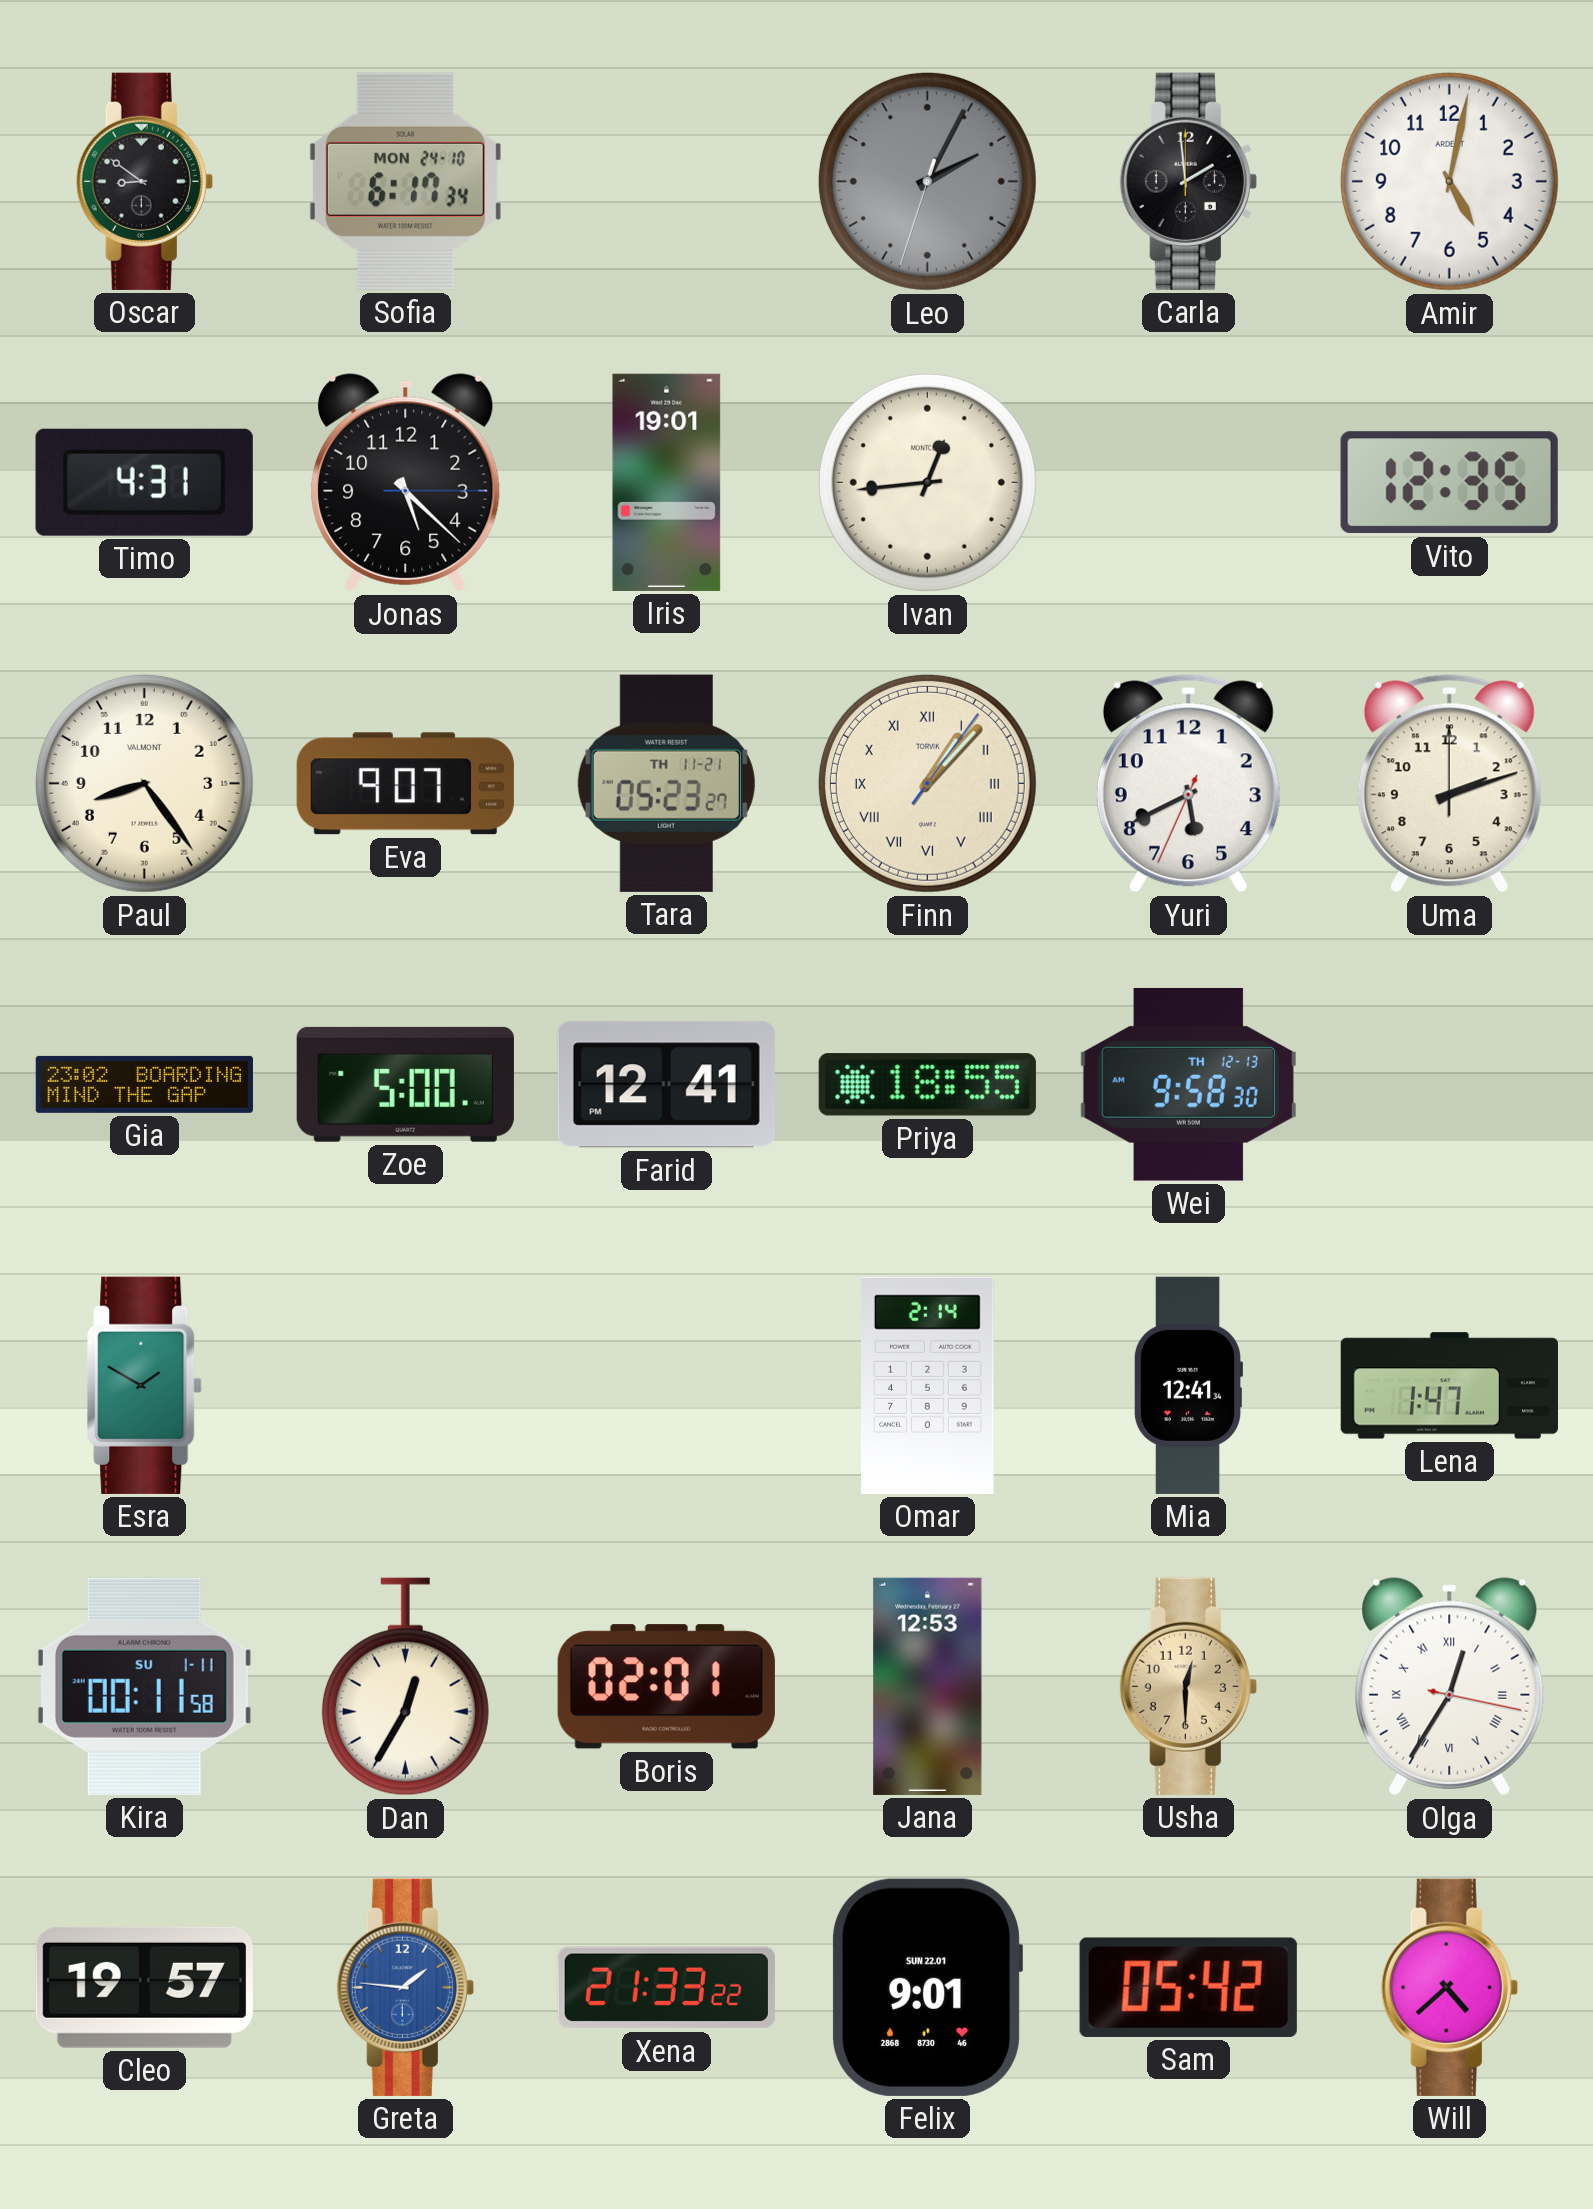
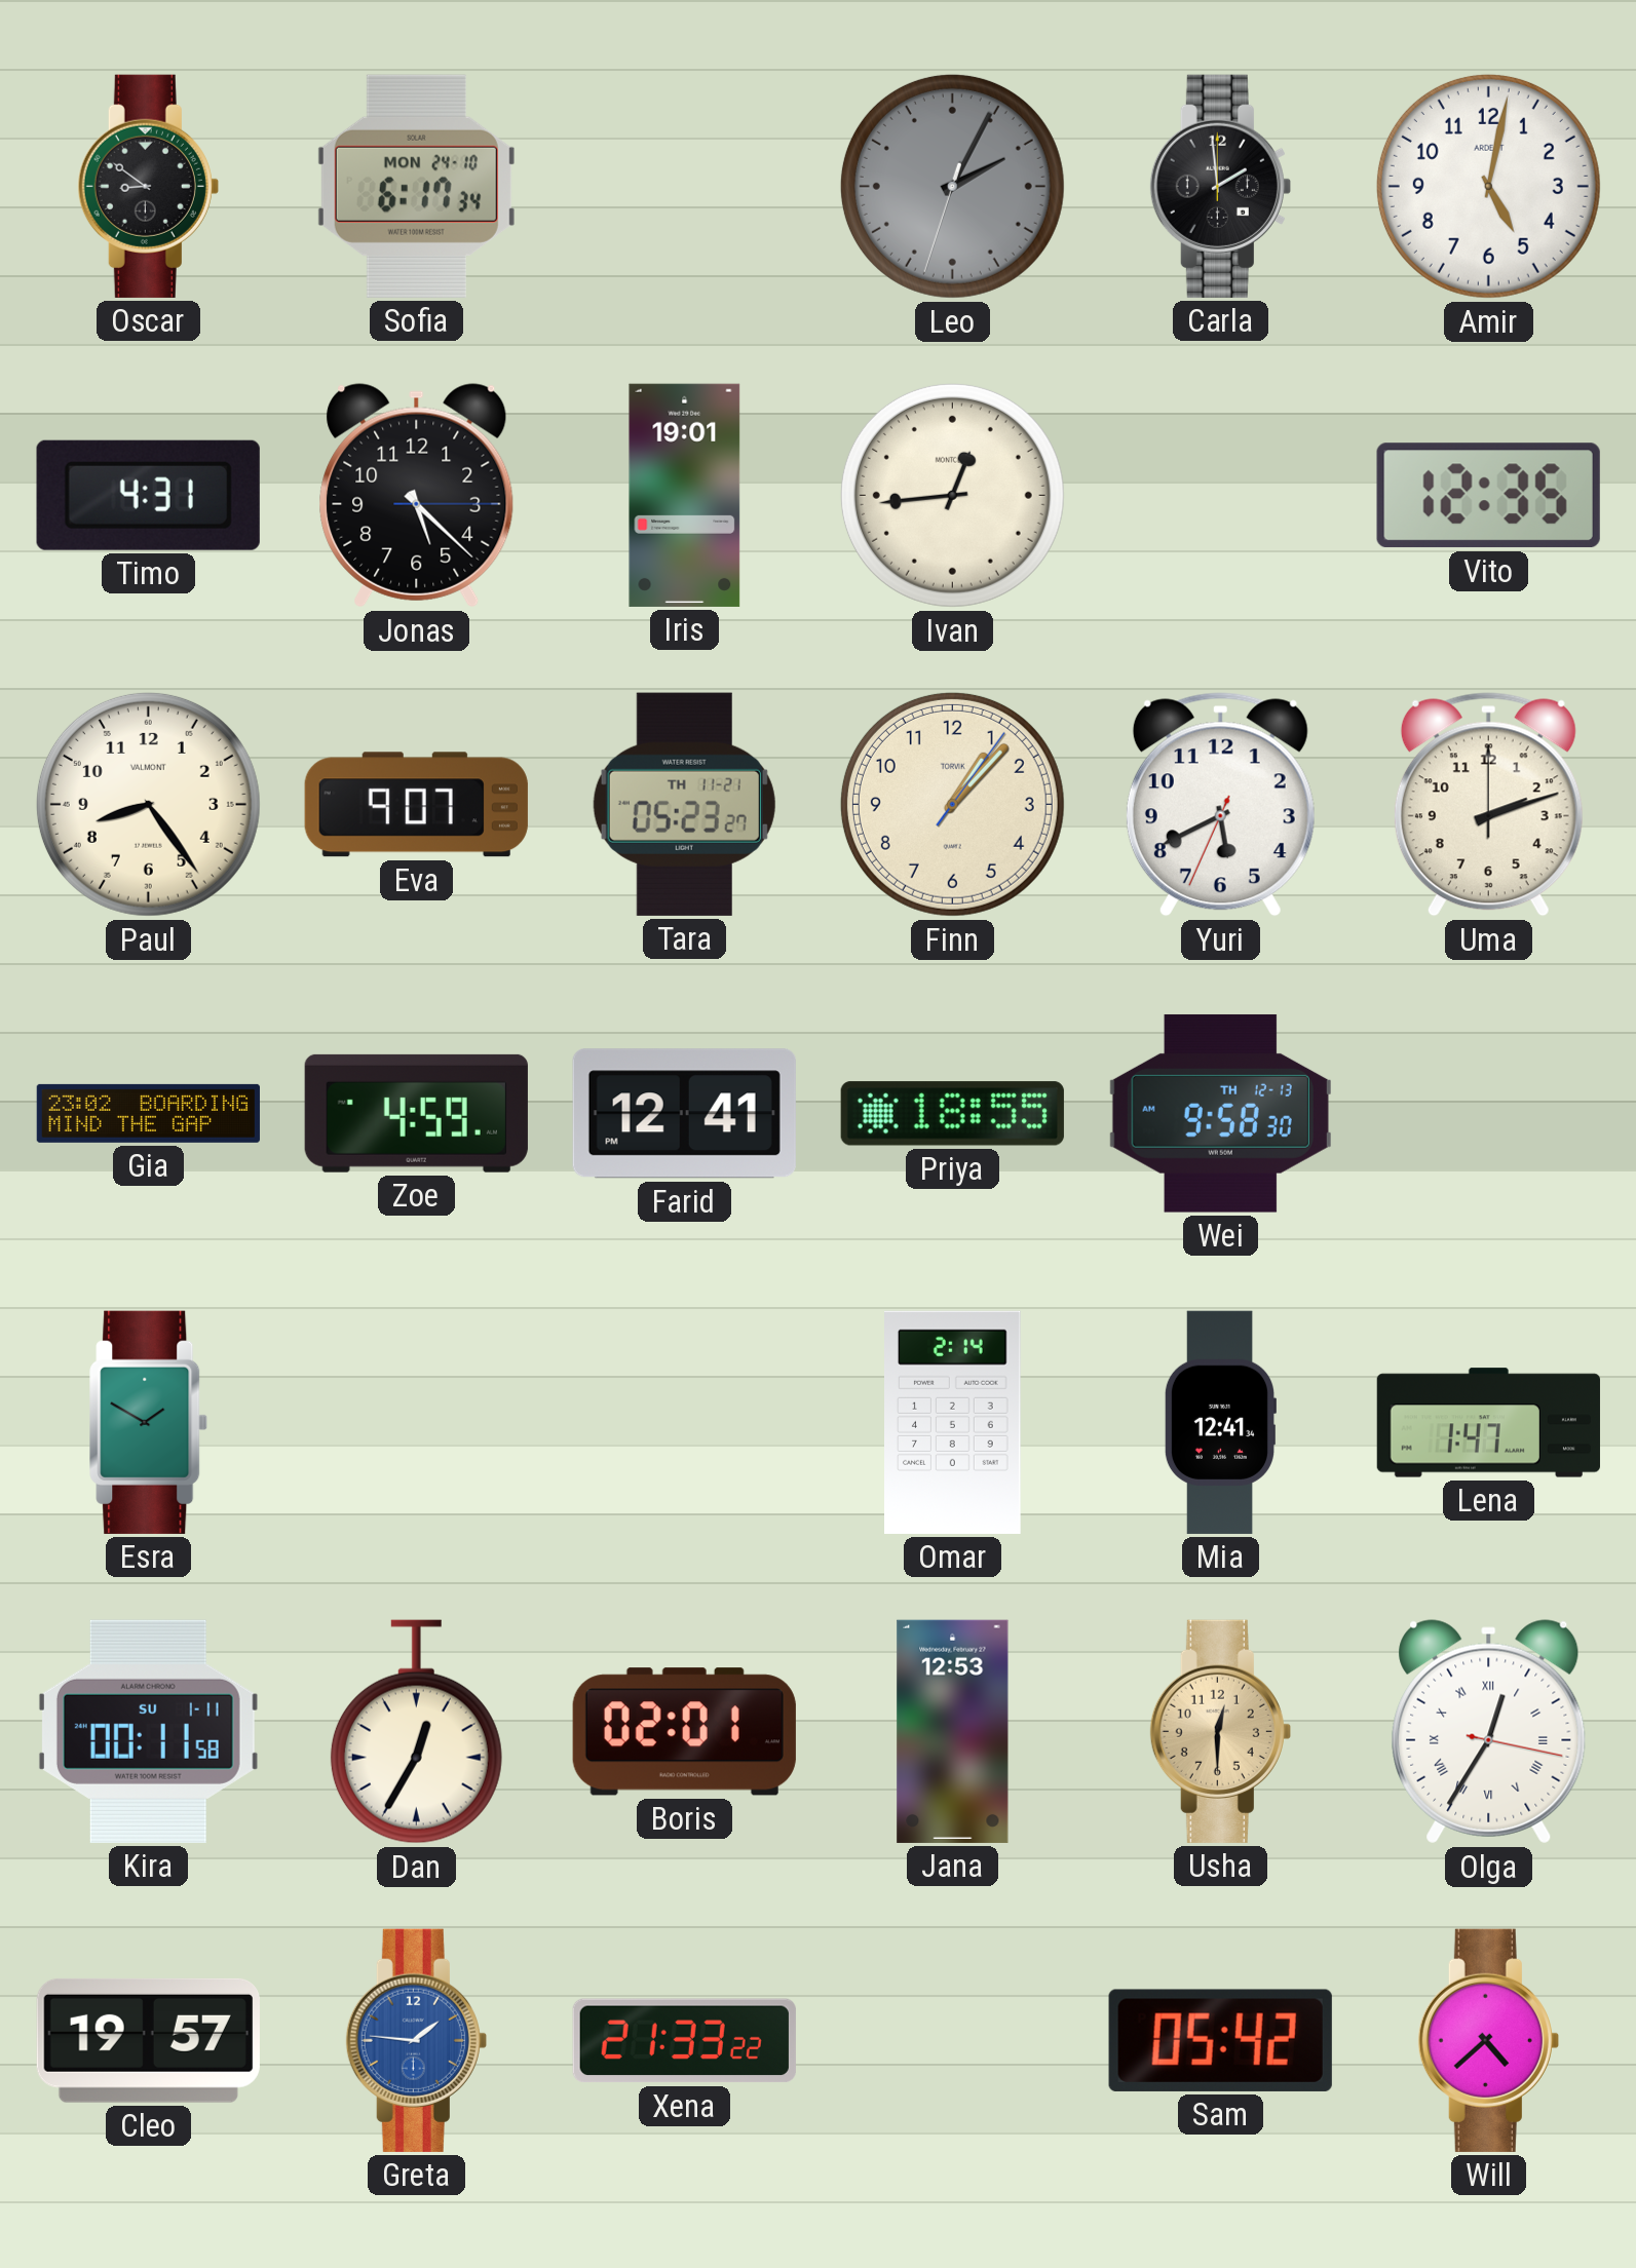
Finn numerals: Roman -> Arabic (952, 804)
Zoe: 5:00 -> 4:59 (416, 1113)
Felix: 9:01 -> none (926, 1987)
